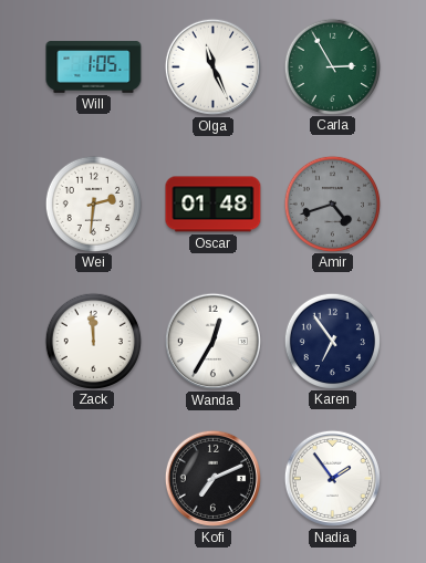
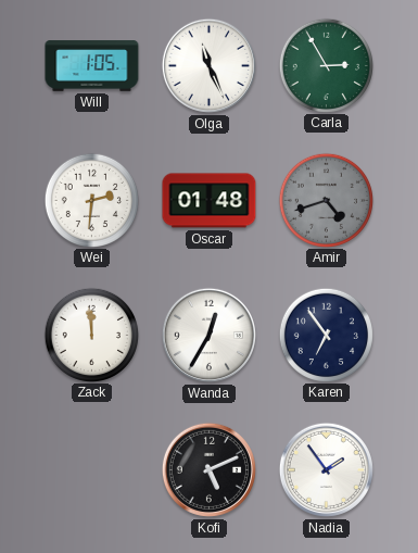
Kofi: 7:11 -> 5:11 (208, 469)
